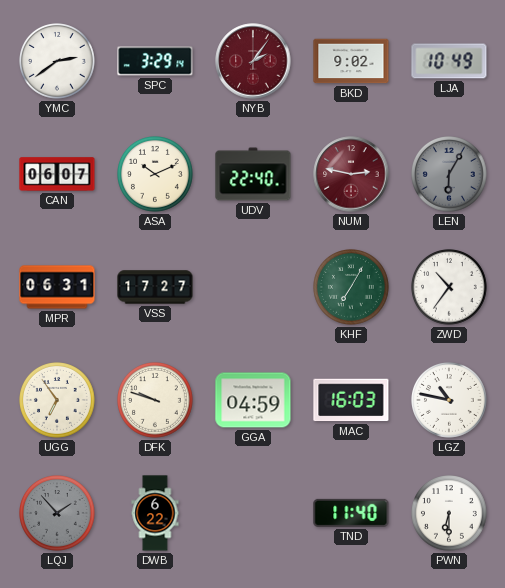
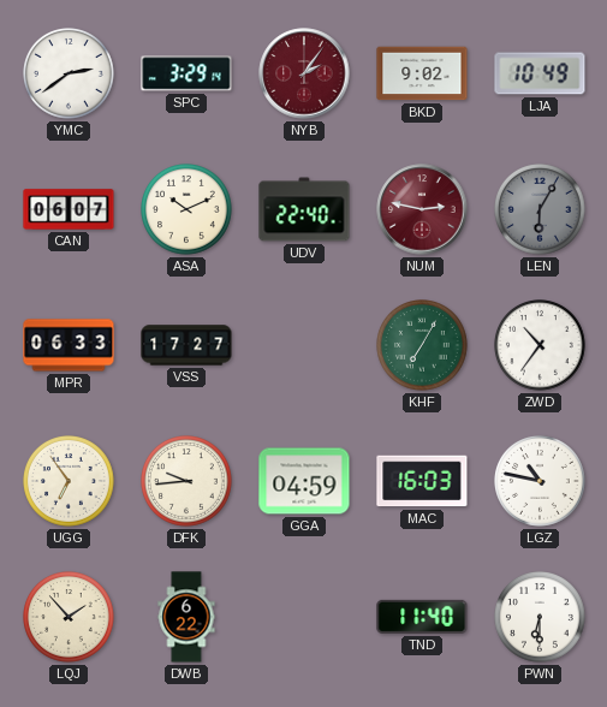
MPR: 06:31 -> 06:33 (69, 345)
DFK: 9:48 -> 9:44 (188, 482)
LQJ dial: grey -> cream (70, 618)
